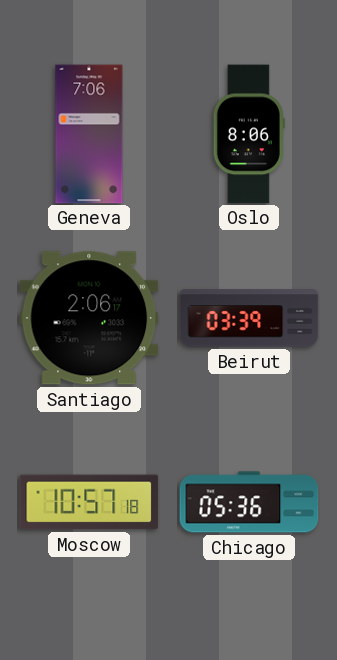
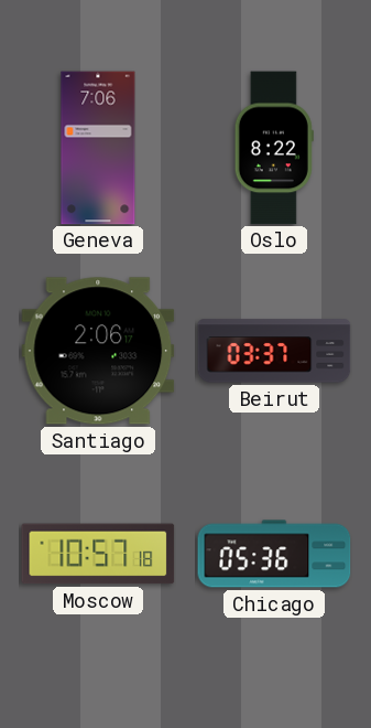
Oslo: 8:06 -> 8:22 (274, 148)
Beirut: 03:39 -> 03:37 (274, 351)
